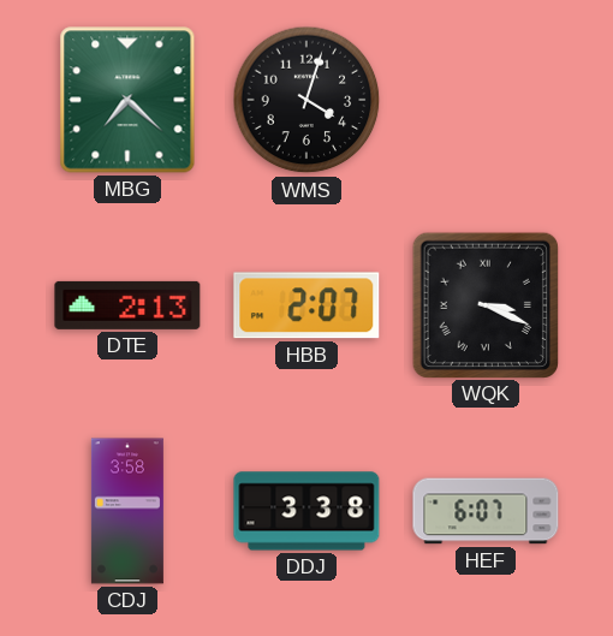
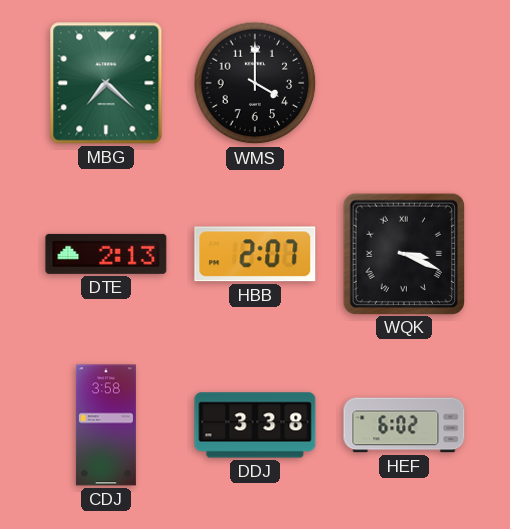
WMS: 4:03 -> 4:00 (255, 83)
HEF: 6:07 -> 6:02 (404, 425)
